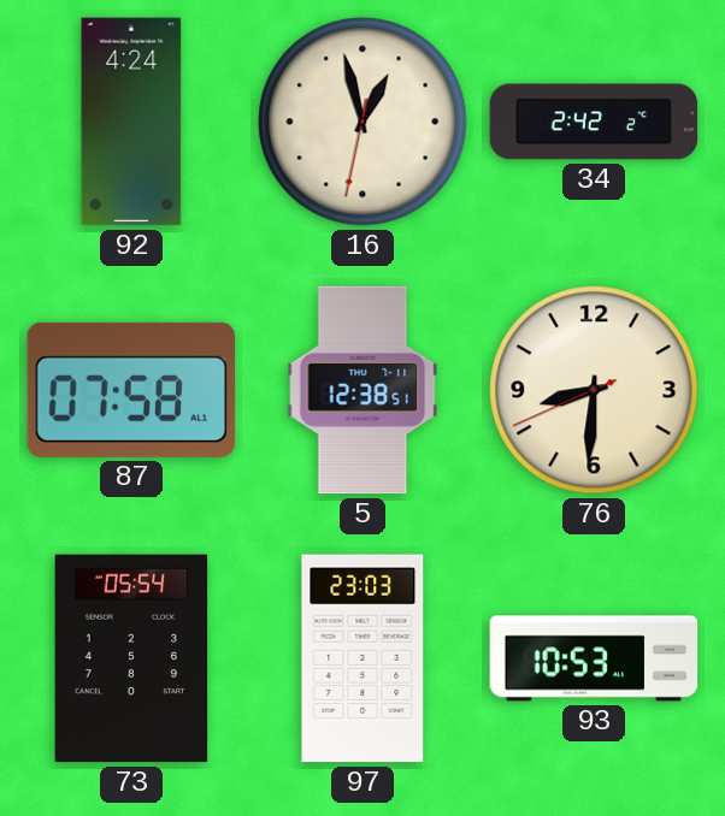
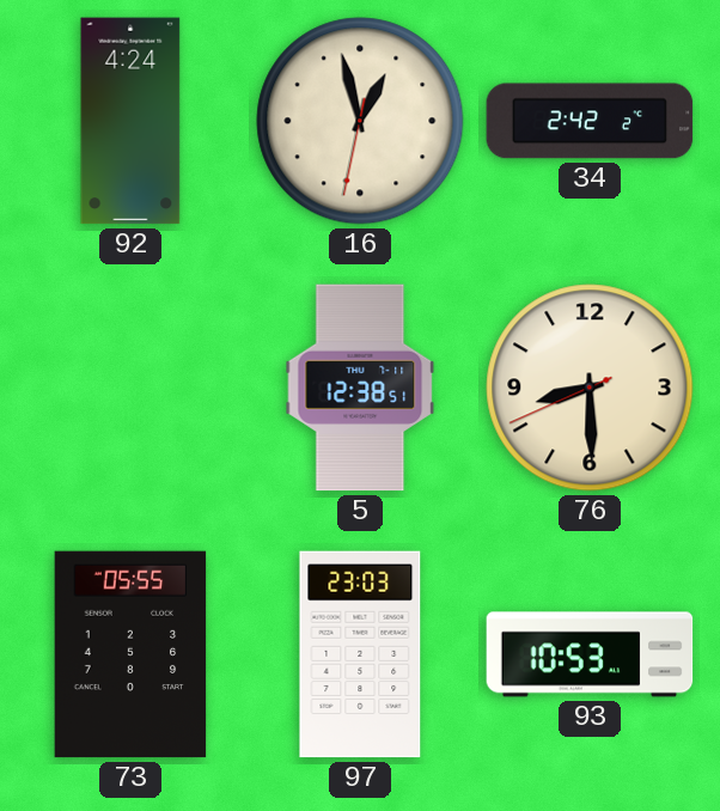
87: 07:58 -> none (131, 390)
76: 8:30 -> 8:29 (590, 388)
73: 05:54 -> 05:55 (130, 654)
